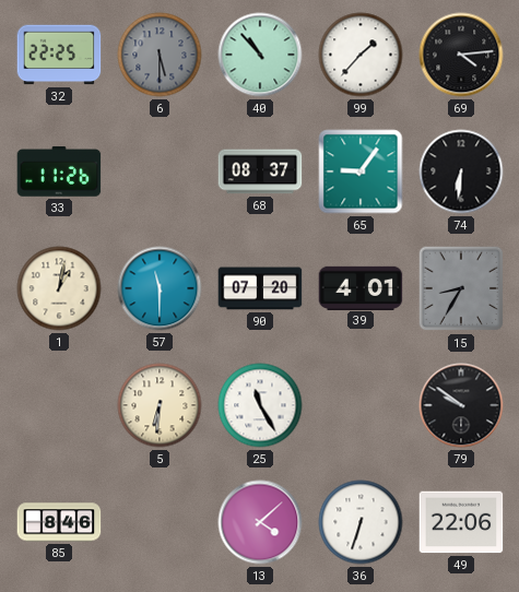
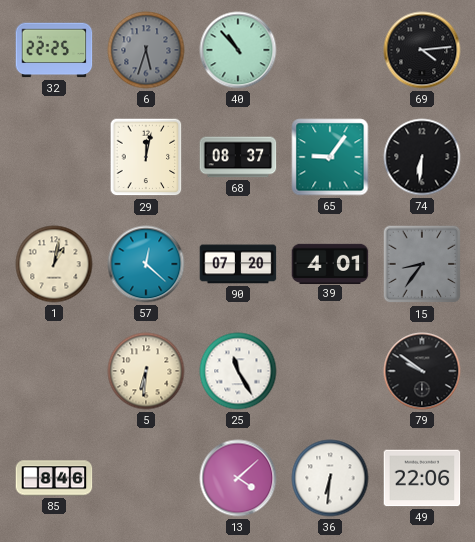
6: 5:30 -> 5:33 (146, 50)
99: 1:37 -> none (361, 55)
33: 11:26 -> none (59, 171)
29: none -> 12:02 (146, 157)
57: 11:30 -> 12:22 (146, 264)
15: 8:35 -> 8:36 (422, 264)
36: 6:33 -> 6:31 (330, 478)
